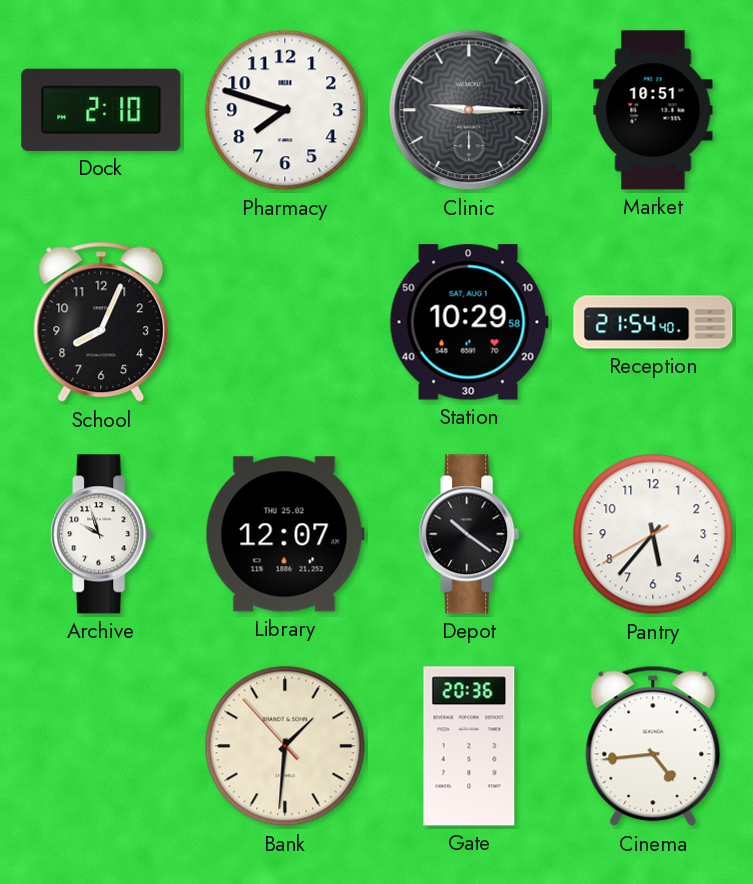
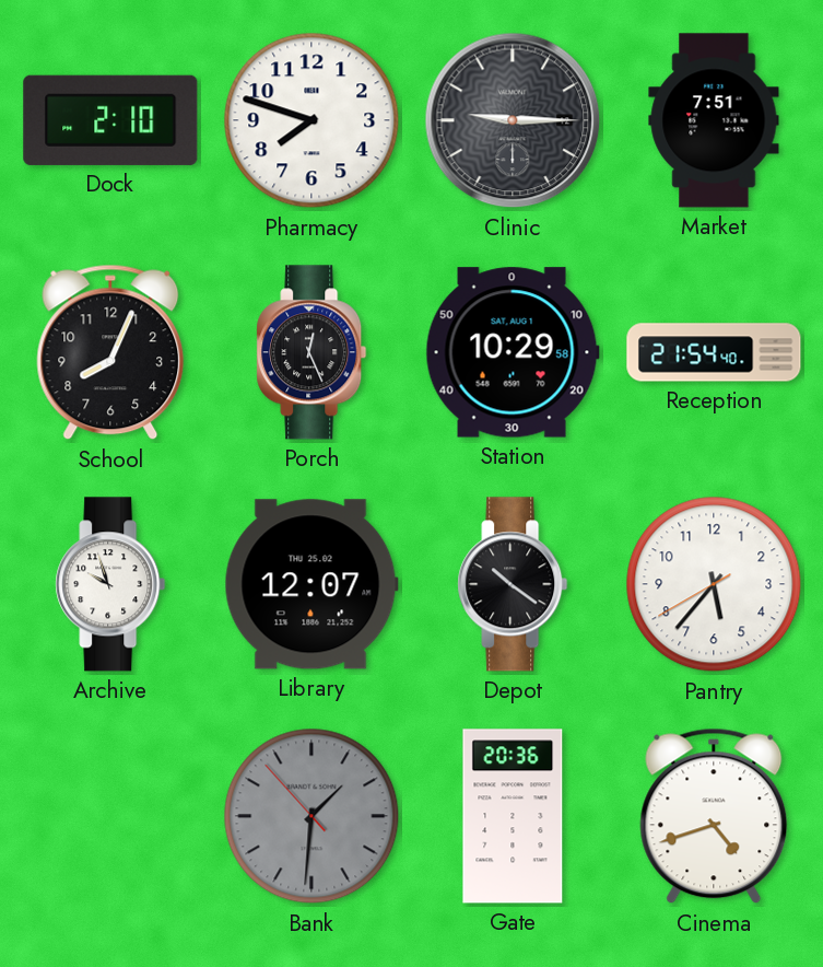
Market: 10:51 -> 7:51 (714, 120)
Porch: none -> 12:26 (311, 352)
Bank dial: cream -> grey (311, 816)
Cinema: 4:44 -> 4:42 (714, 816)
